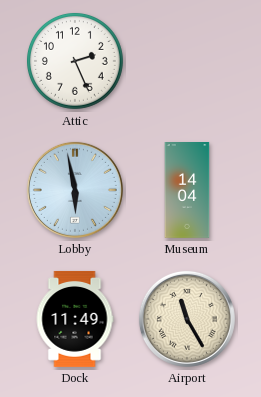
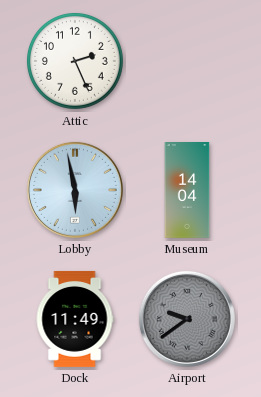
Airport: 11:25 -> 9:39 (187, 319)
Airport dial: cream -> grey (187, 319)
